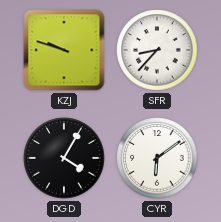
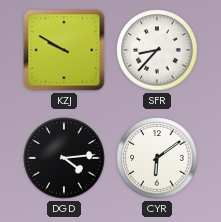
KZJ: 9:48 -> 9:50 (64, 50)
DGD: 4:05 -> 4:14 (64, 158)
